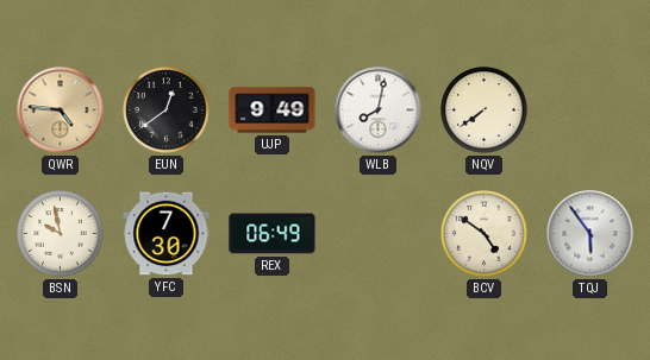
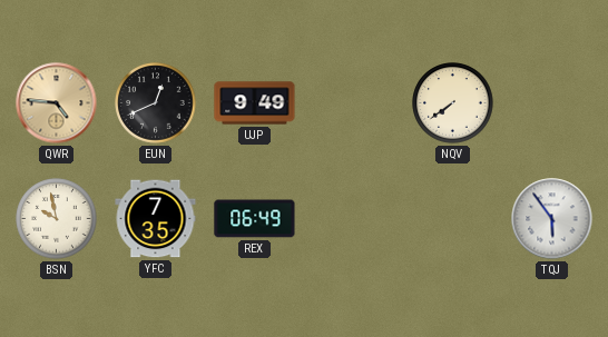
EUN: 12:39 -> 12:41 (156, 103)
WLB: 8:02 -> none (379, 110)
YFC: 7:30 -> 7:35 (156, 219)
BCV: 4:51 -> none (485, 234)
